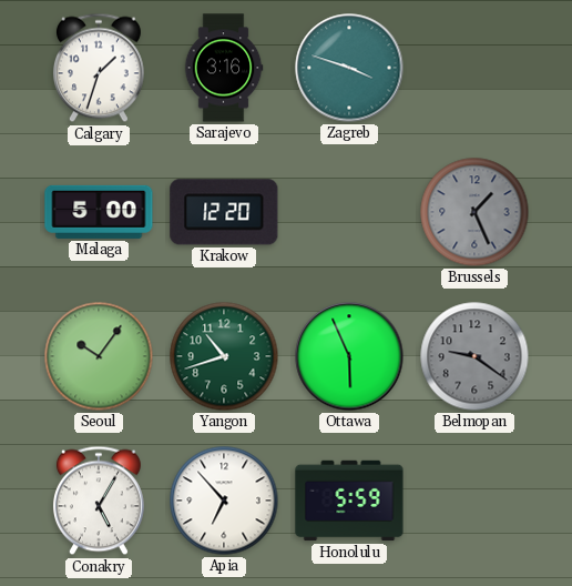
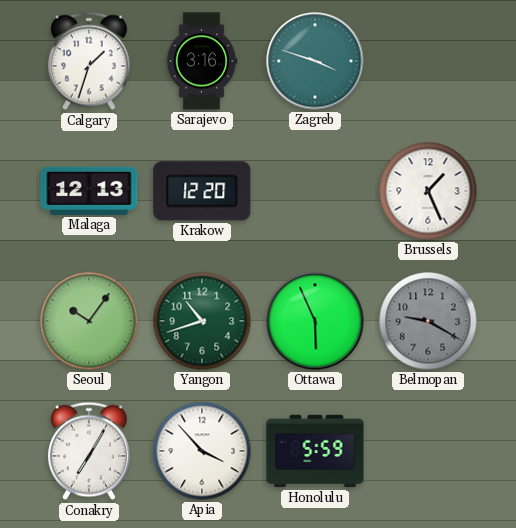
Malaga: 5:00 -> 12:13 (89, 191)
Brussels dial: grey -> white (428, 191)
Belmopan: 9:21 -> 9:20 (428, 321)
Conakry: 5:05 -> 7:05 (89, 451)
Apia: 6:53 -> 3:53 (202, 451)
